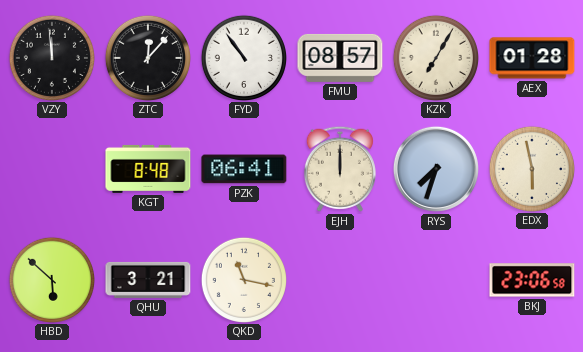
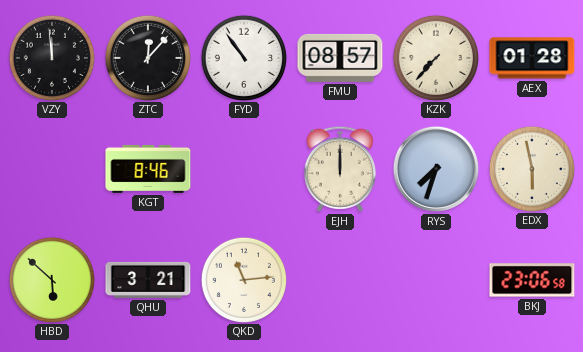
KZK: 7:05 -> 7:37 (435, 57)
KGT: 8:48 -> 8:46 (148, 169)
PZK: 06:41 -> none (244, 169)
QKD: 11:17 -> 11:14 (243, 279)
